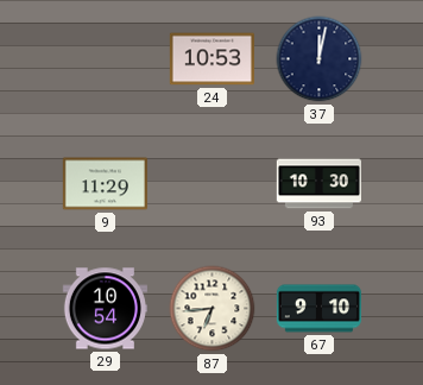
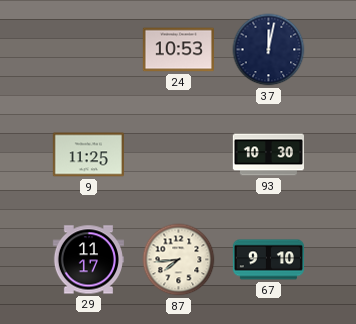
9: 11:29 -> 11:25 (88, 155)
29: 10:54 -> 11:17 (88, 260)
87: 6:44 -> 7:44 (179, 260)
